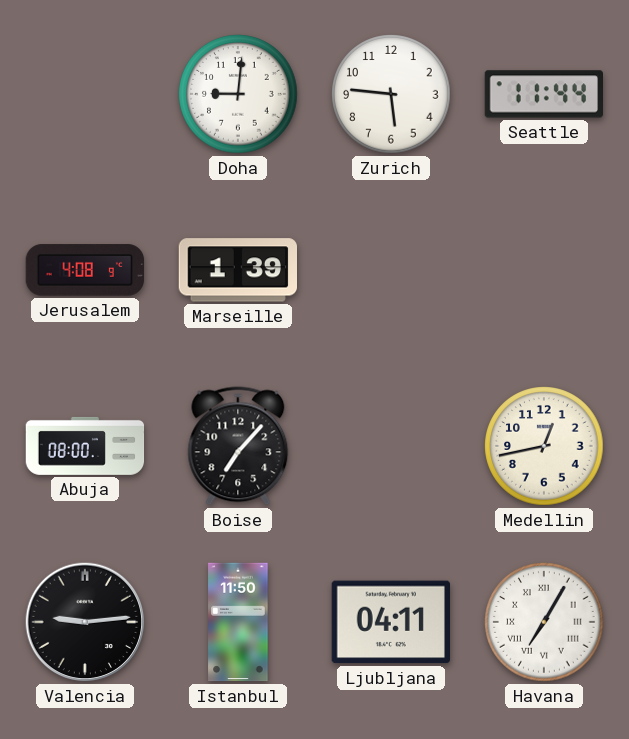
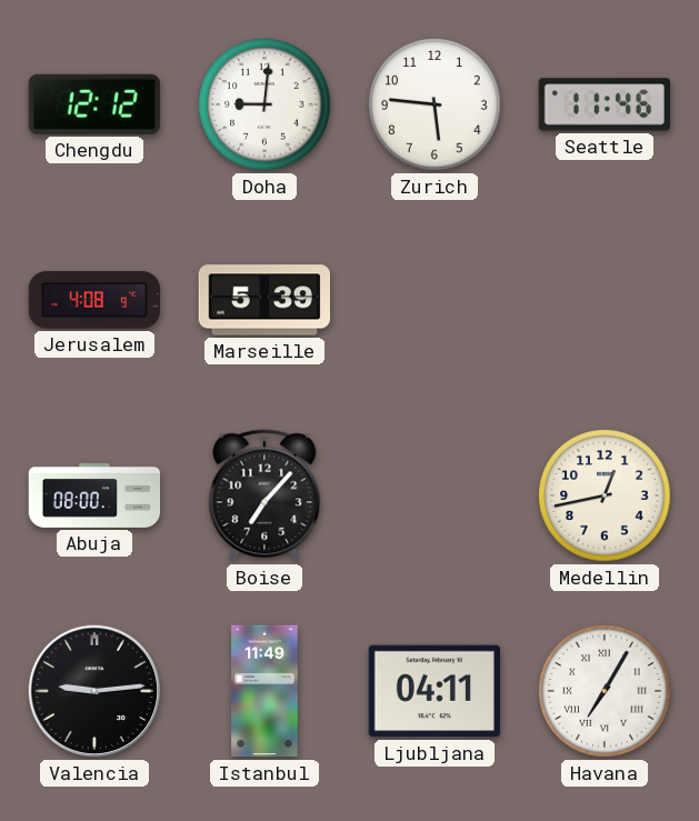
Chengdu: none -> 12:12 (94, 104)
Seattle: 11:44 -> 11:46 (605, 104)
Marseille: 1:39 -> 5:39 (263, 300)
Istanbul: 11:50 -> 11:49 (264, 691)
